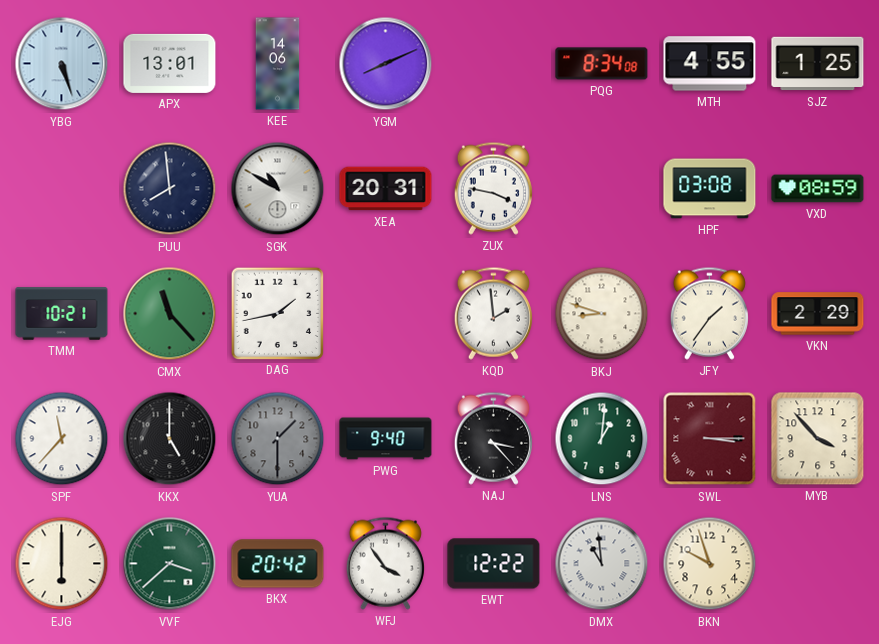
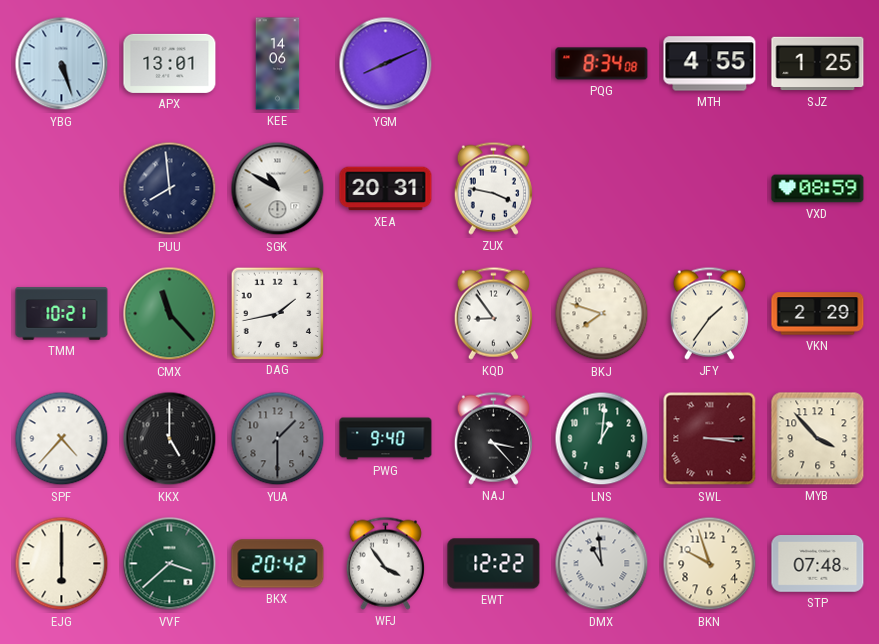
HPF: 03:08 -> none (710, 189)
KQD: 1:59 -> 8:54 (493, 313)
BKJ: 8:48 -> 7:48 (602, 314)
SPF: 11:37 -> 4:37 (62, 439)
STP: none -> 07:48 (818, 564)
